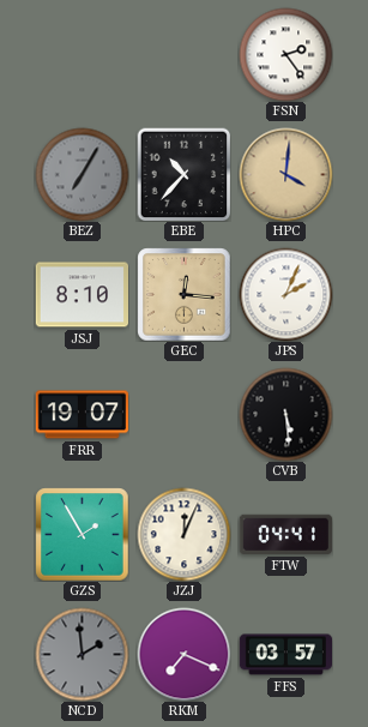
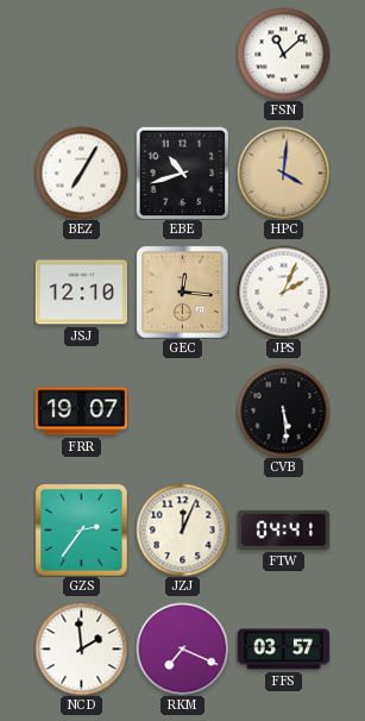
FSN: 2:24 -> 11:08 (283, 54)
BEZ dial: grey -> white (81, 173)
EBE: 10:37 -> 10:42 (182, 173)
JSJ: 8:10 -> 12:10 (81, 293)
GZS: 1:55 -> 2:36 (81, 529)
NCD dial: grey -> white (81, 648)
